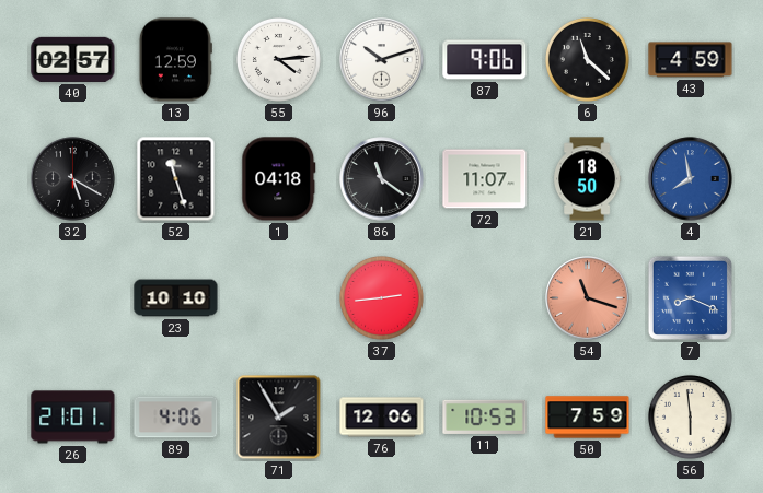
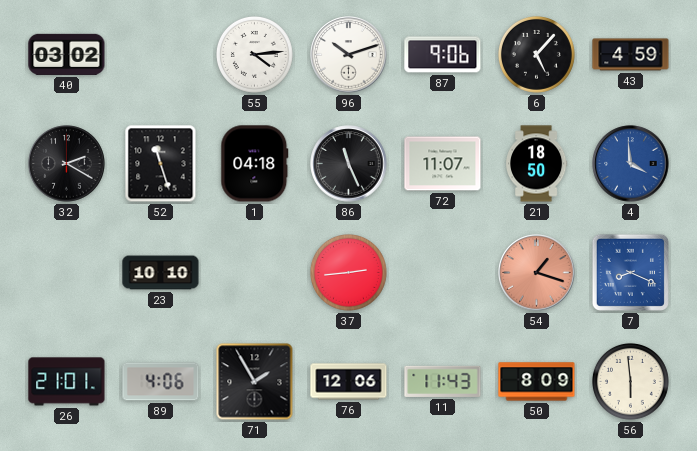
40: 02:57 -> 03:02 (67, 54)
13: 12:59 -> none (175, 60)
6: 11:22 -> 5:07 (536, 54)
32: 5:20 -> 2:20 (67, 164)
86: 11:21 -> 11:26 (349, 164)
4: 7:58 -> 3:59 (631, 164)
54: 11:18 -> 1:18 (537, 273)
11: 10:53 -> 11:43 (443, 381)
50: 7:59 -> 8:09 (537, 382)
